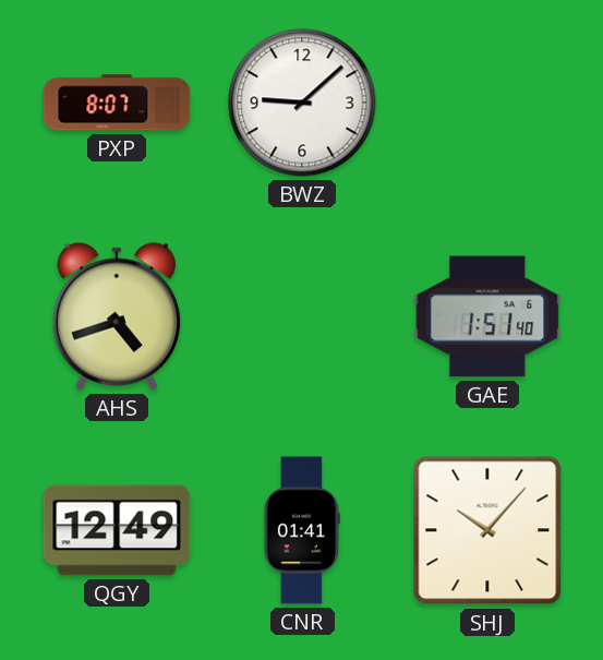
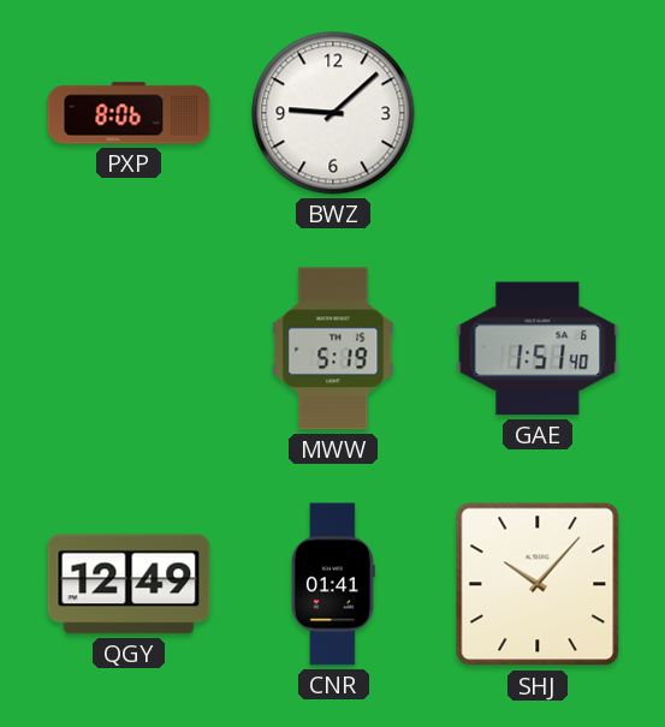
PXP: 8:07 -> 8:06 (129, 113)
AHS: 4:42 -> none (116, 316)
MWW: none -> 5:19 (333, 348)
